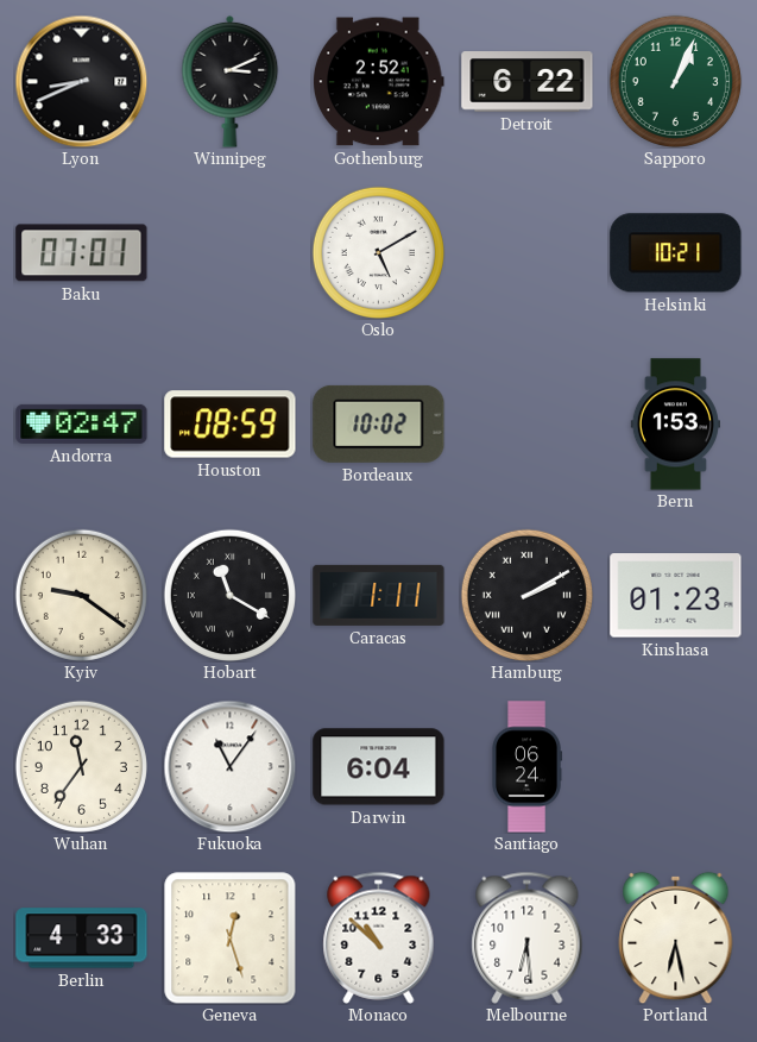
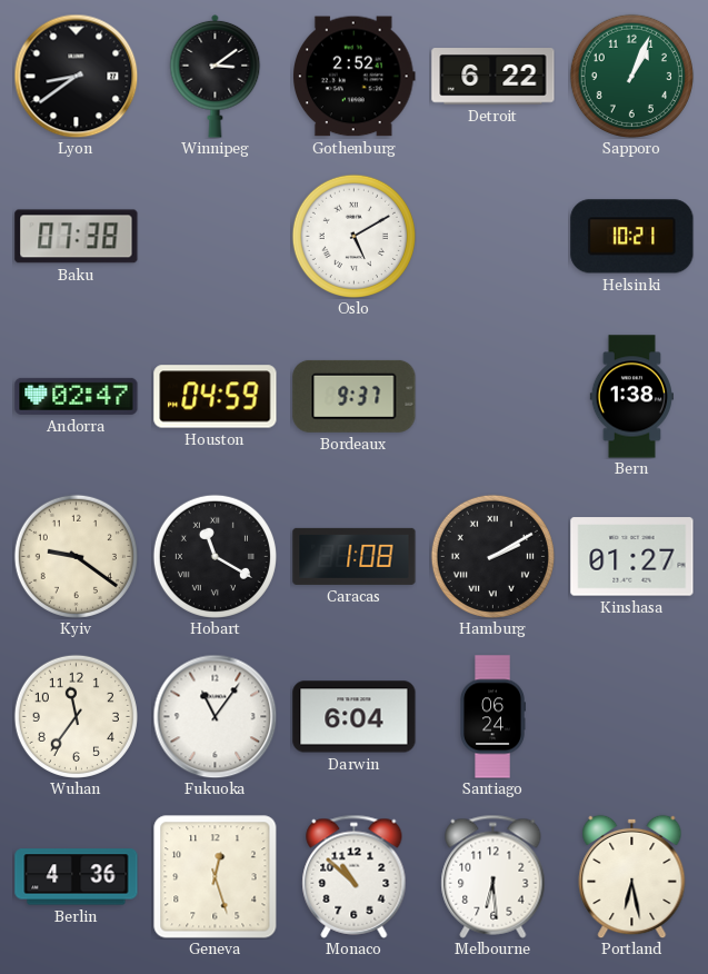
Lyon: 8:41 -> 8:39 (76, 76)
Winnipeg: 3:11 -> 3:09 (216, 76)
Baku: 07:01 -> 07:38 (77, 237)
Houston: 08:59 -> 04:59 (216, 397)
Bordeaux: 10:02 -> 9:37 (355, 396)
Bern: 1:53 -> 1:38 (631, 397)
Caracas: 1:11 -> 1:08 (355, 556)
Kinshasa: 01:23 -> 01:27 (632, 557)
Berlin: 4:33 -> 4:36 (77, 877)
